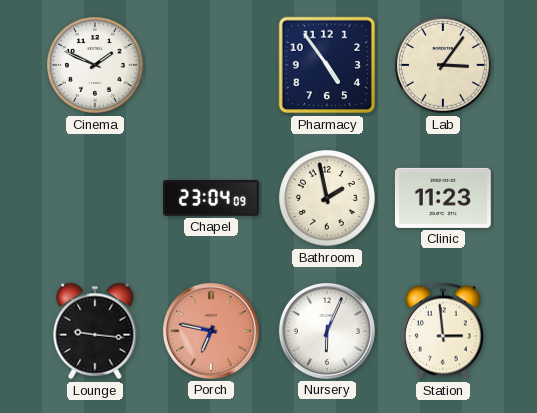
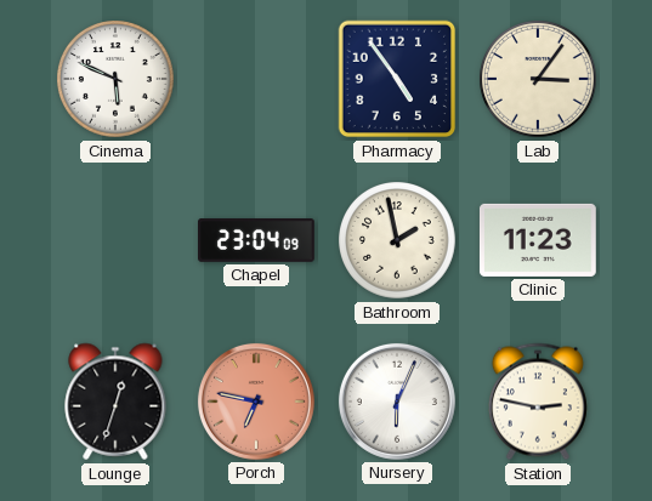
Cinema: 1:49 -> 5:49 (117, 80)
Lounge: 9:16 -> 12:33 (115, 402)
Station: 2:59 -> 2:47 (538, 402)
